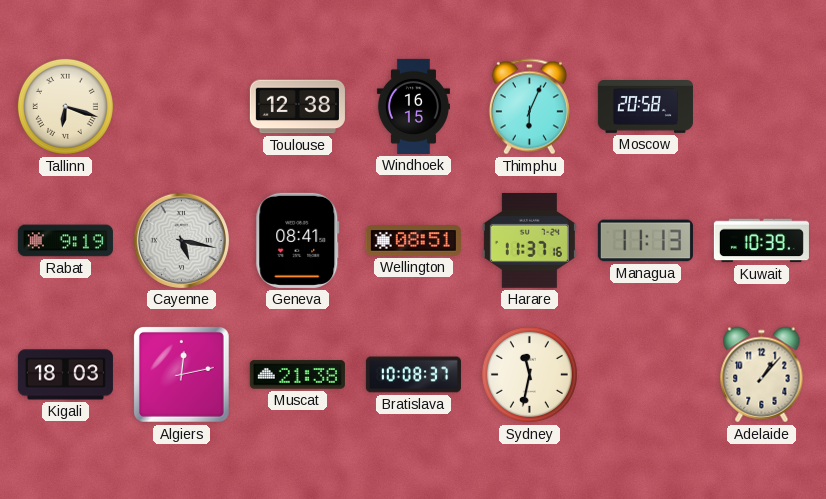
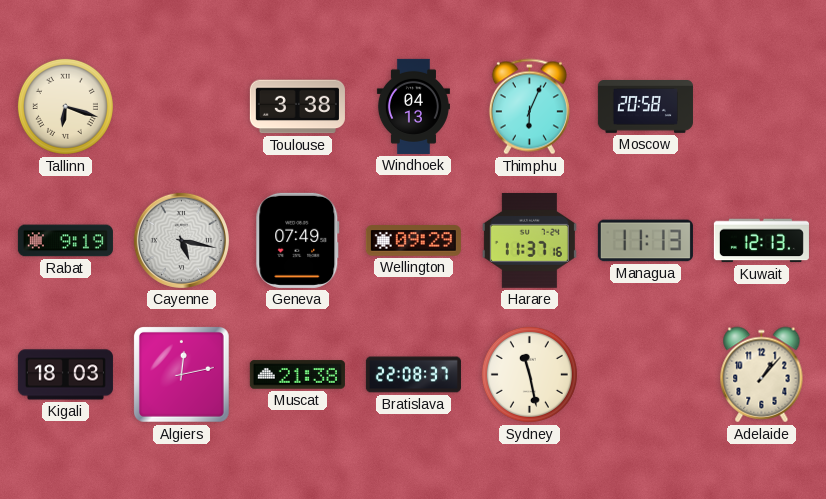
Toulouse: 12:38 -> 3:38 (297, 107)
Windhoek: 16:15 -> 04:13 (413, 106)
Geneva: 08:41 -> 07:49 (298, 240)
Wellington: 08:51 -> 09:29 (413, 241)
Kuwait: 10:39 -> 12:13 (761, 241)
Bratislava: 10:08 -> 22:08 (413, 375)
Sydney: 11:32 -> 11:28 (529, 374)
